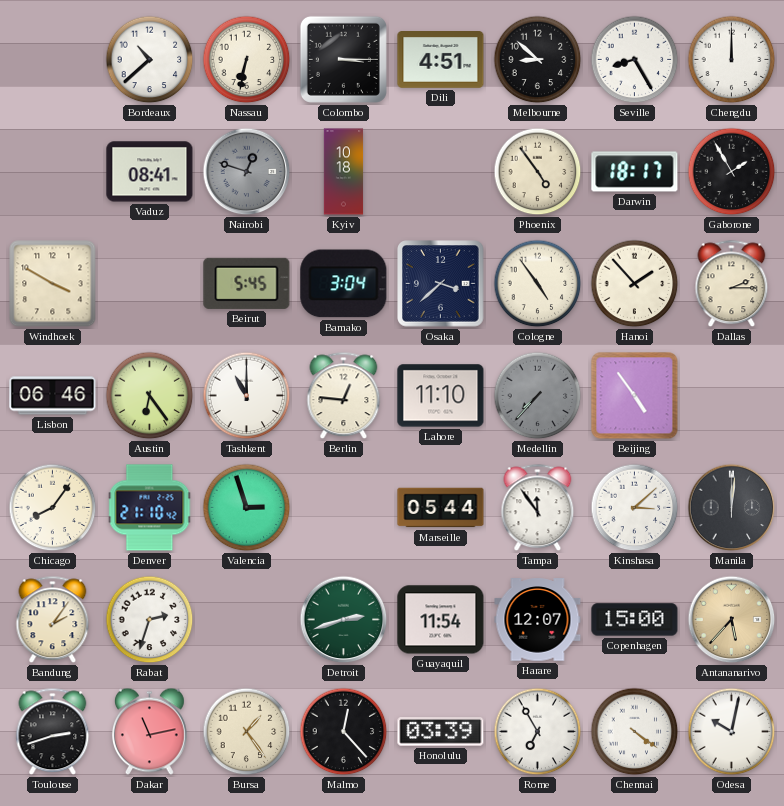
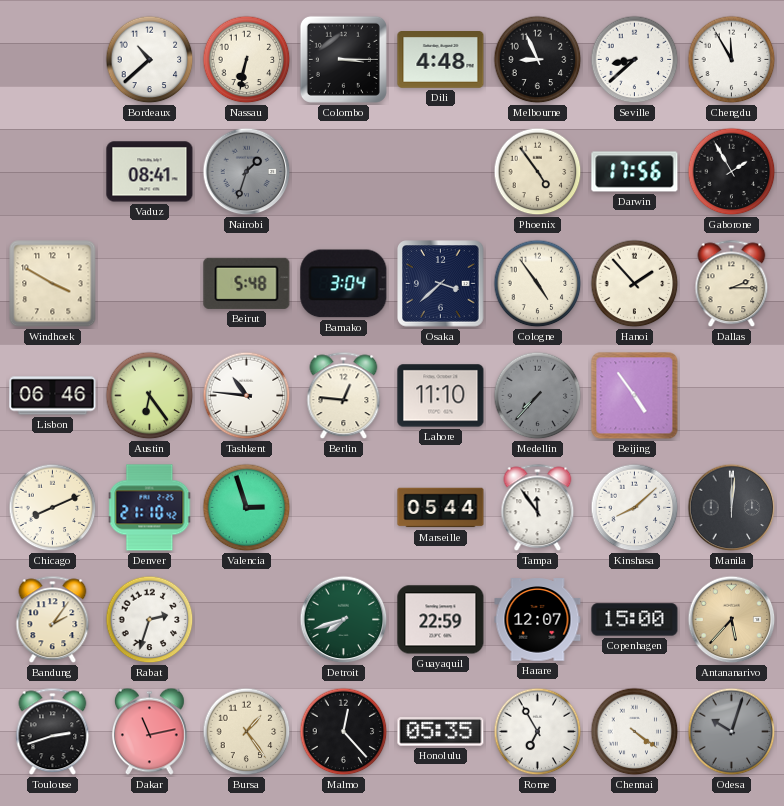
Dili: 4:51 -> 4:48 (441, 60)
Melbourne: 8:52 -> 8:56 (538, 60)
Seville: 8:25 -> 8:38 (635, 60)
Chengdu: 12:00 -> 11:55 (732, 60)
Nairobi: 12:48 -> 1:33 (247, 172)
Kyiv: 10:18 -> none (344, 172)
Darwin: 18:17 -> 17:56 (635, 172)
Beirut: 5:45 -> 5:48 (247, 283)
Tashkent: 11:00 -> 10:46 (247, 396)
Chicago: 8:06 -> 8:11 (53, 508)
Kinshasa: 3:08 -> 8:08 (635, 508)
Detroit: 2:42 -> 7:42 (344, 620)
Guayaquil: 11:54 -> 22:59 (441, 620)
Honolulu: 03:39 -> 05:35 (441, 732)
Odesa: 10:02 -> 10:03 (732, 732)
Odesa dial: white -> grey (732, 732)
